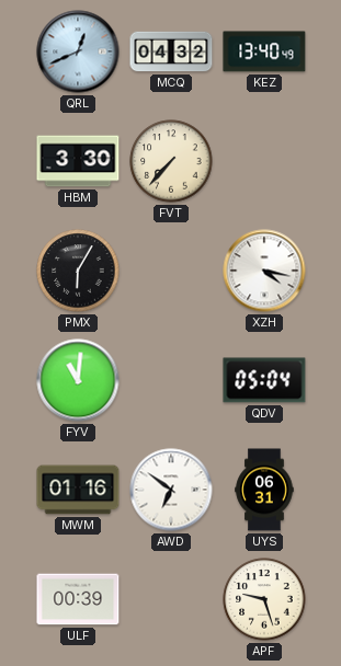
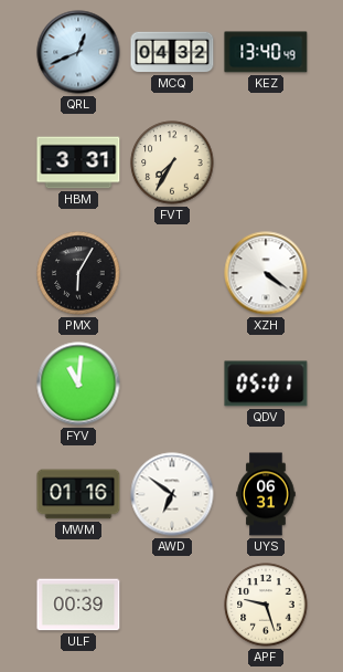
HBM: 3:30 -> 3:31 (78, 162)
FVT: 7:37 -> 7:35 (172, 162)
XZH: 4:17 -> 4:21 (266, 273)
QDV: 05:04 -> 05:01 (266, 384)
